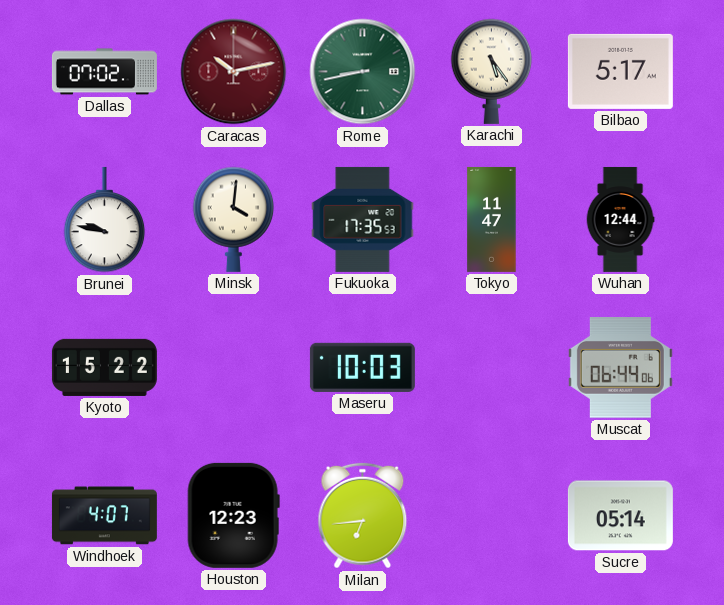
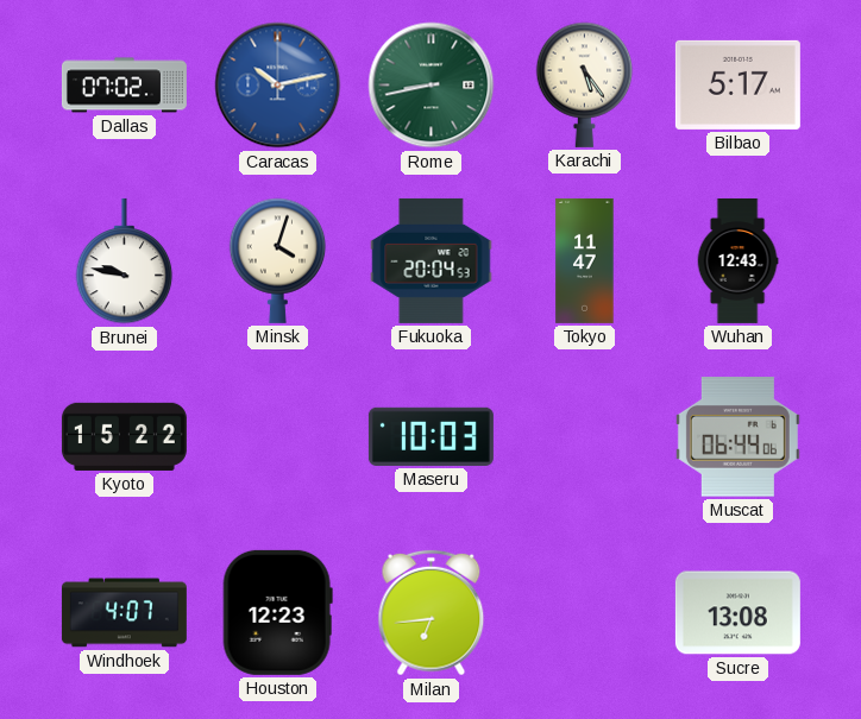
Caracas dial: burgundy -> blue (278, 86)
Minsk: 4:01 -> 4:03 (278, 260)
Fukuoka: 17:35 -> 20:04 (432, 260)
Wuhan: 12:44 -> 12:43 (737, 260)
Sucre: 05:14 -> 13:08 (737, 613)
